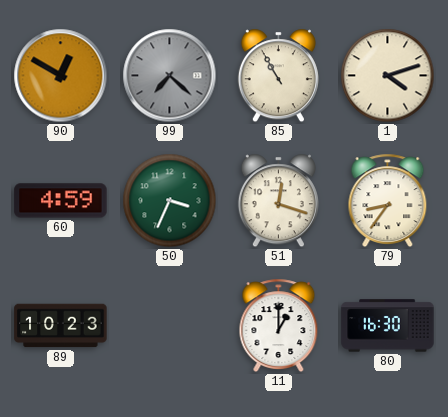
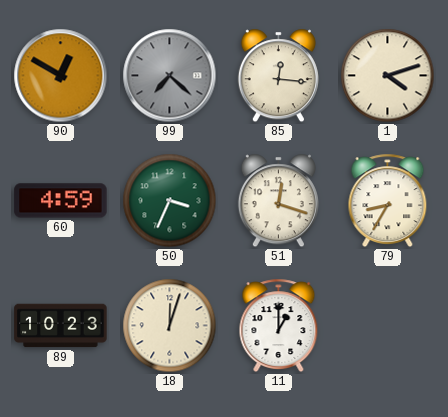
85: 10:55 -> 12:16 (278, 76)
79: 8:36 -> 8:35 (388, 201)
18: none -> 12:03 (170, 326)
80: 16:30 -> none (388, 326)
